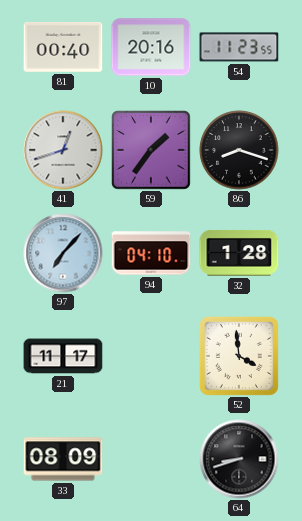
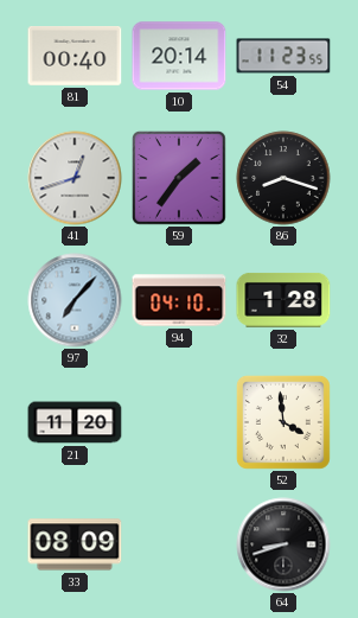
10: 20:16 -> 20:14 (179, 56)
21: 11:17 -> 11:20 (75, 422)
